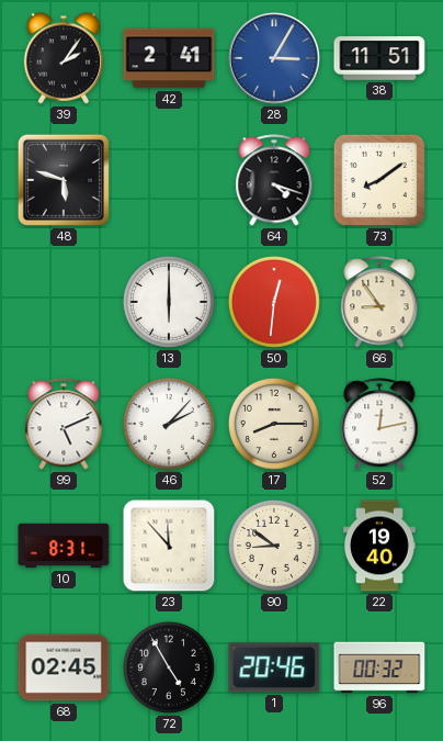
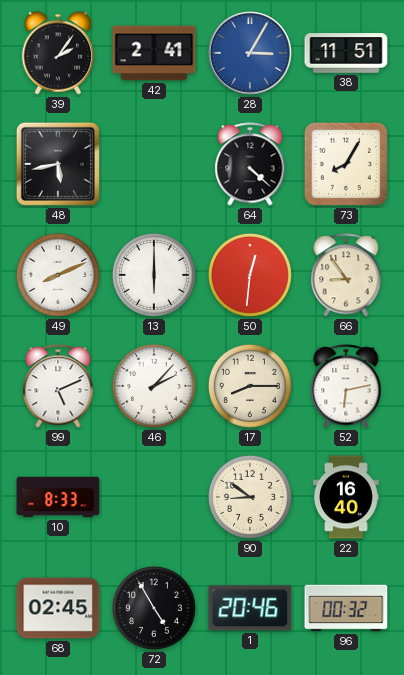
48: 5:48 -> 5:43 (58, 164)
64: 4:18 -> 4:22 (250, 164)
73: 8:09 -> 8:05 (346, 164)
49: none -> 8:11 (58, 275)
52: 12:13 -> 6:13 (346, 386)
10: 8:31 -> 8:33 (58, 497)
23: 11:53 -> none (169, 546)
22: 19:40 -> 16:40 (346, 497)
